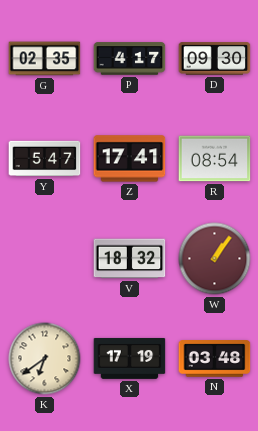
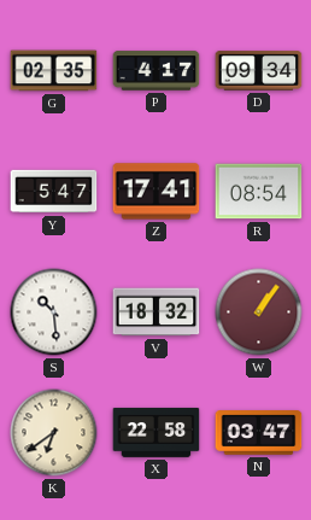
D: 09:30 -> 09:34 (259, 71)
S: none -> 10:29 (54, 312)
X: 17:19 -> 22:58 (157, 433)
N: 03:48 -> 03:47 (259, 433)
